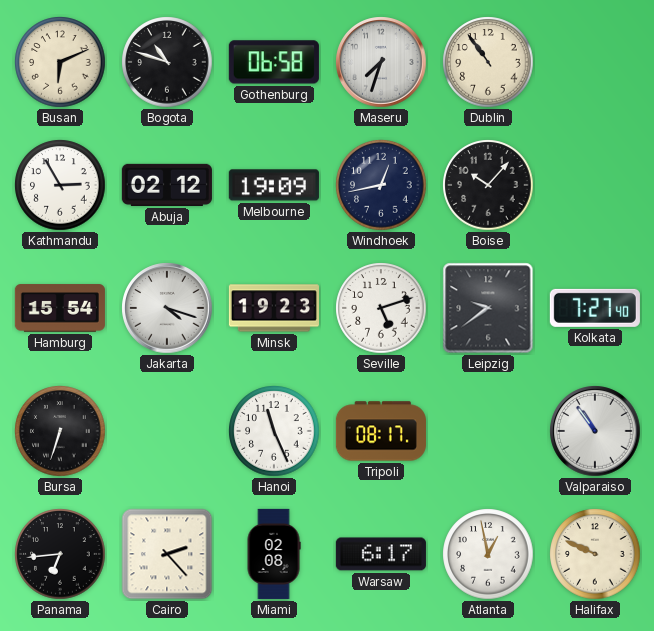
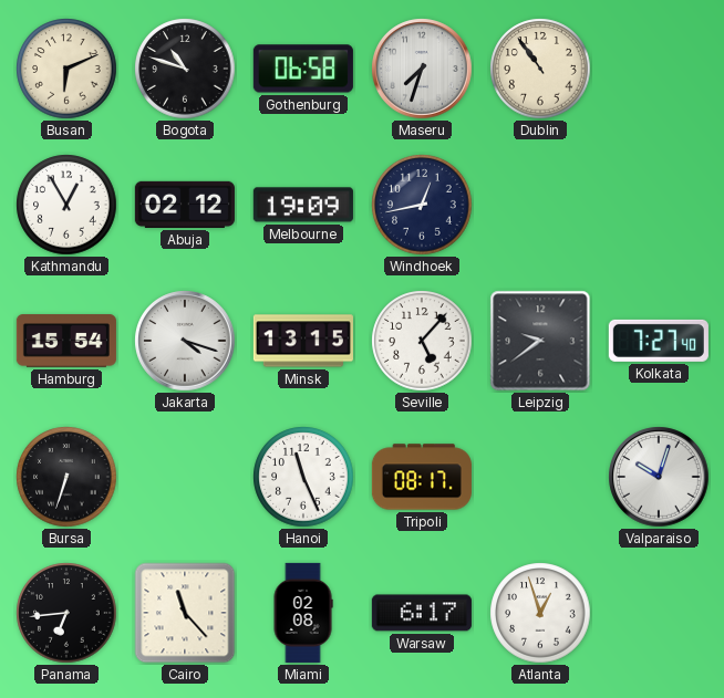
Kathmandu: 2:55 -> 12:55 (66, 205)
Boise: 10:07 -> none (488, 185)
Minsk: 19:23 -> 13:15 (303, 341)
Seville: 5:12 -> 5:07 (422, 341)
Valparaiso: 10:54 -> 10:03 (659, 477)
Cairo: 2:23 -> 11:23 (185, 613)
Atlanta: 12:58 -> 12:57 (540, 613)
Halifax: 9:49 -> none (595, 554)
